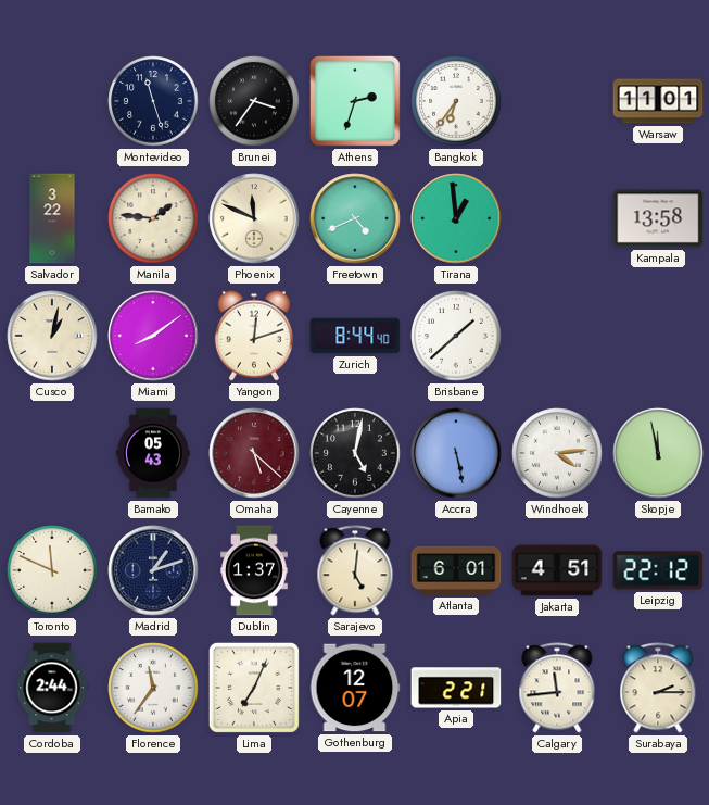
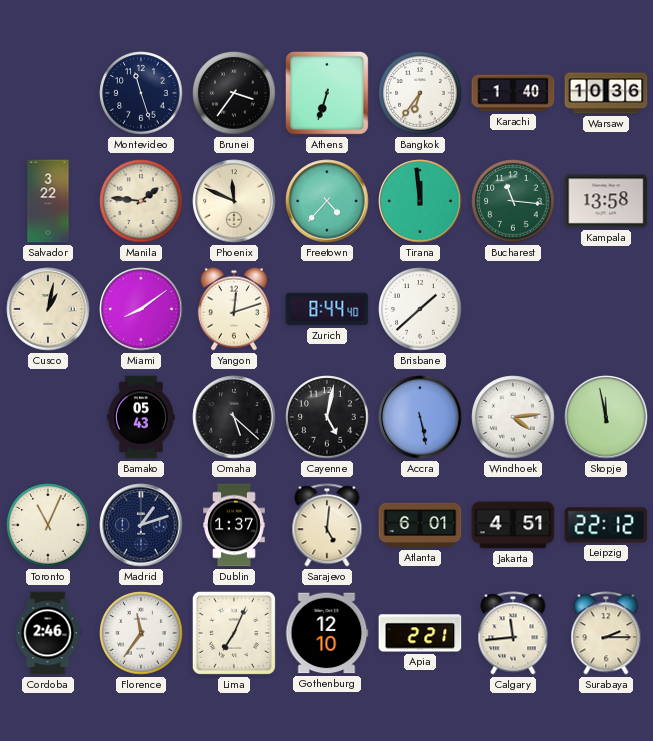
Athens: 2:33 -> 6:33 (327, 93)
Karachi: none -> 1:40 (513, 93)
Warsaw: 11:01 -> 10:36 (606, 93)
Freetown: 4:41 -> 4:37 (327, 201)
Tirana: 12:59 -> 11:59 (420, 201)
Bucharest: none -> 11:16 (513, 201)
Omaha dial: burgundy -> black (234, 417)
Toronto: 11:49 -> 11:04 (48, 525)
Cordoba: 2:44 -> 2:46 (48, 633)
Gothenburg: 12:07 -> 12:10 (327, 633)
